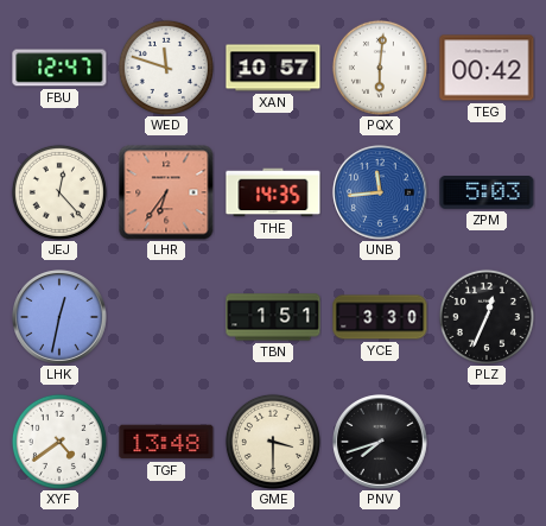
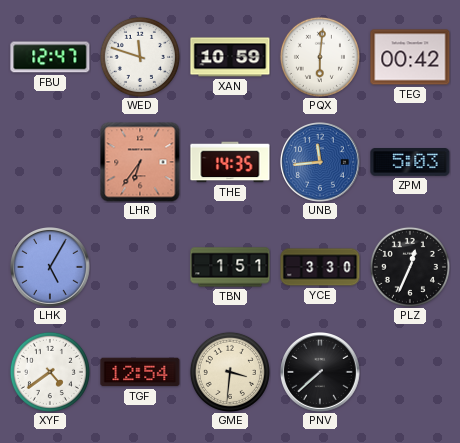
XAN: 10:57 -> 10:59 (230, 57)
JEJ: 12:23 -> none (59, 192)
LHK: 12:32 -> 5:05 (51, 268)
TGF: 13:48 -> 12:54 (140, 372)
GME: 3:30 -> 3:31 (230, 372)
PNV: 7:42 -> 7:38 (321, 373)
